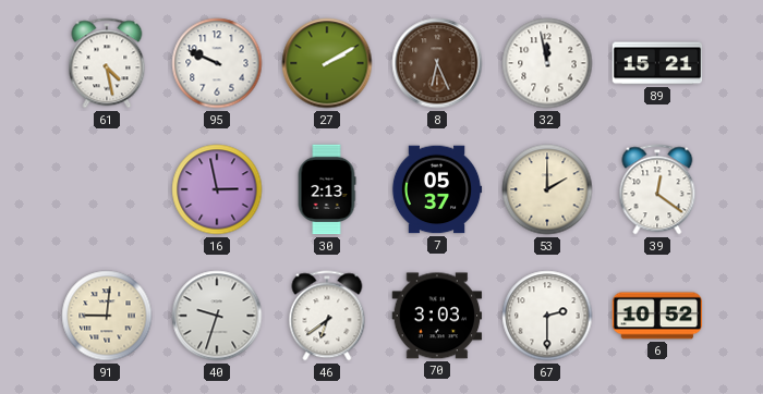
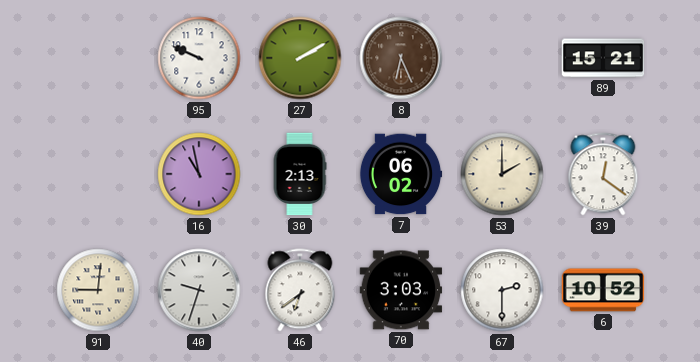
61: 4:28 -> none (107, 63)
32: 11:58 -> none (547, 63)
16: 2:58 -> 10:58 (199, 174)
7: 05:37 -> 06:02 (401, 174)
